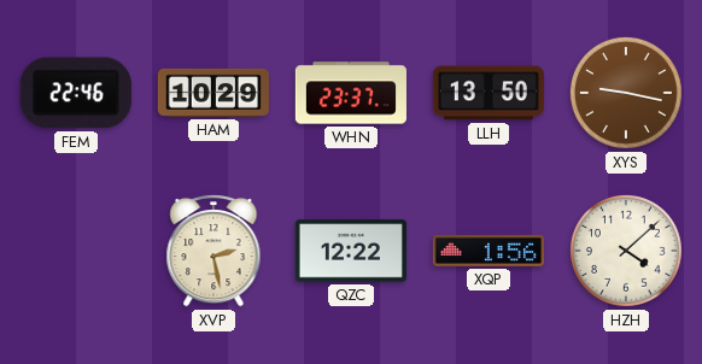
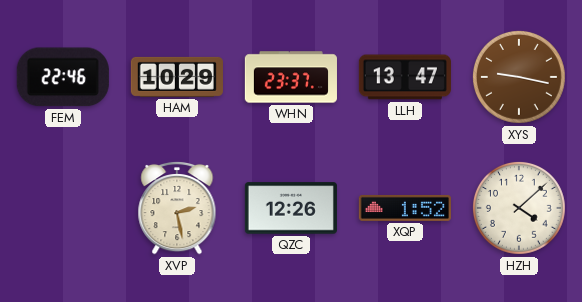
LLH: 13:50 -> 13:47 (405, 77)
QZC: 12:22 -> 12:26 (291, 208)
XQP: 1:56 -> 1:52 (405, 208)
